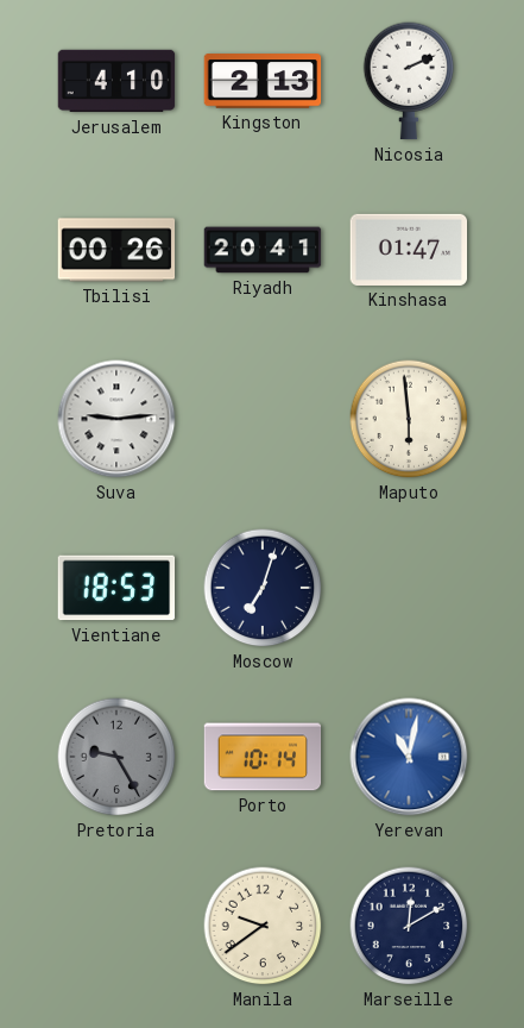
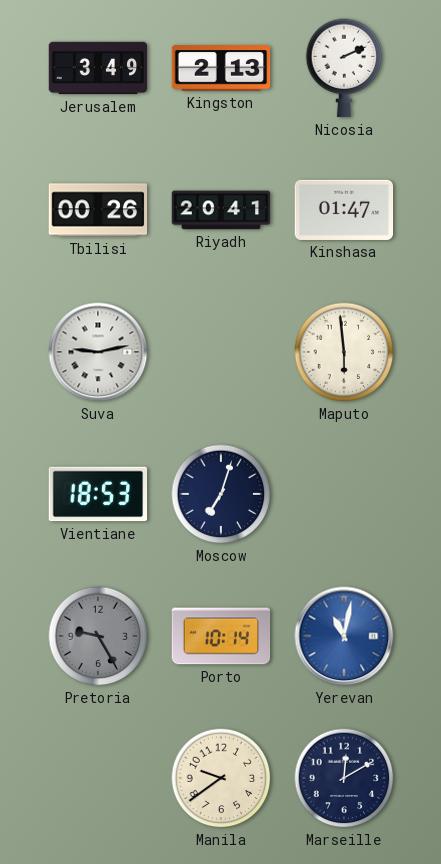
Jerusalem: 4:10 -> 3:49 (98, 68)
Suva: 9:14 -> 9:13 (98, 352)
